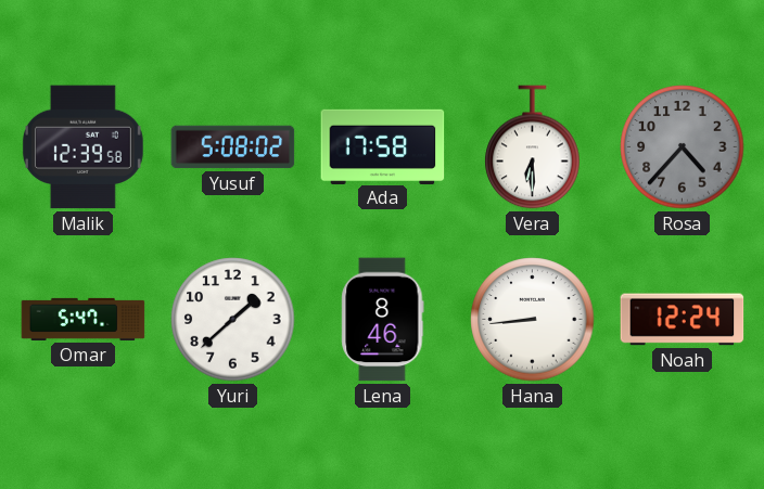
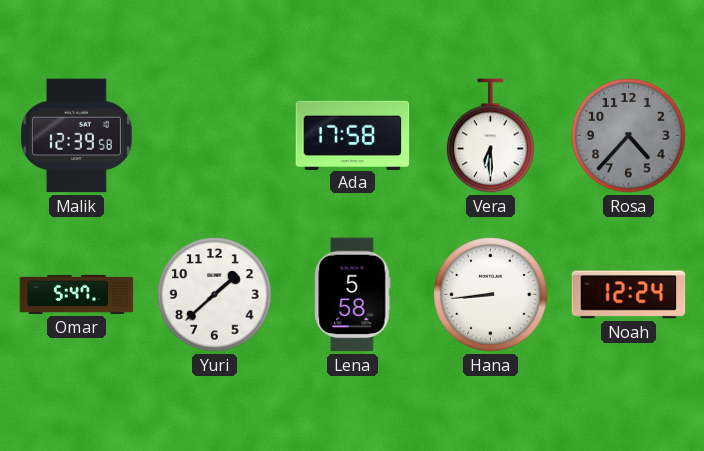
Yusuf: 5:08 -> none (233, 147)
Lena: 8:46 -> 5:58 (353, 295)
